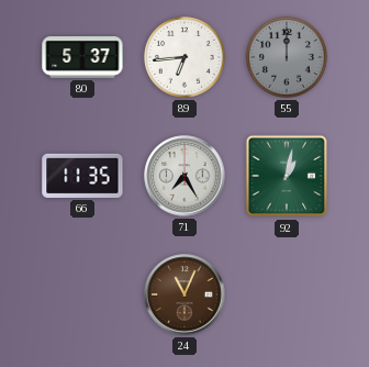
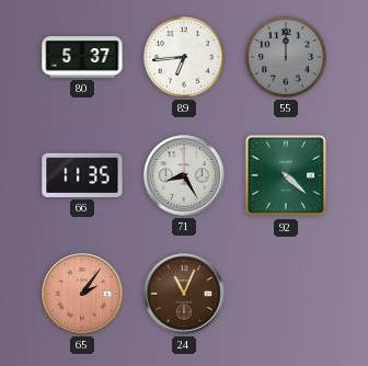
71: 7:25 -> 8:25 (184, 175)
92: 1:02 -> 4:22 (286, 175)
65: none -> 2:06 (82, 294)
